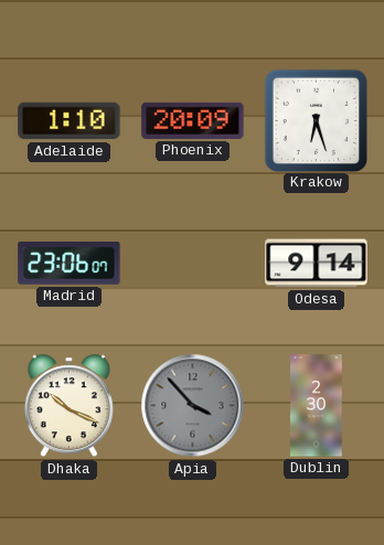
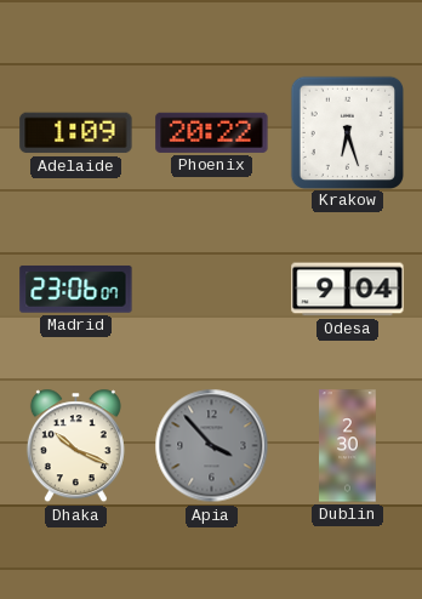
Adelaide: 1:10 -> 1:09 (76, 133)
Phoenix: 20:09 -> 20:22 (212, 132)
Odesa: 9:14 -> 9:04 (348, 290)
